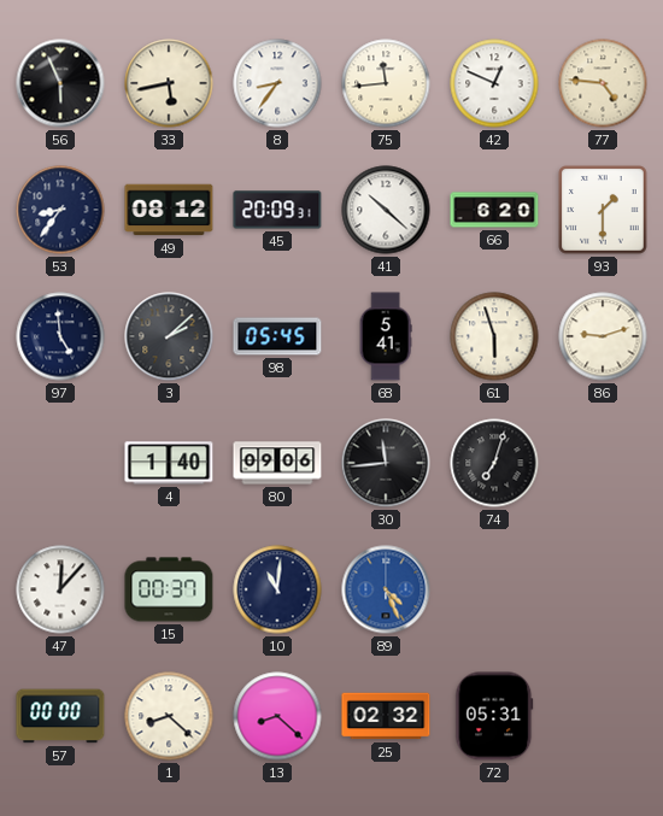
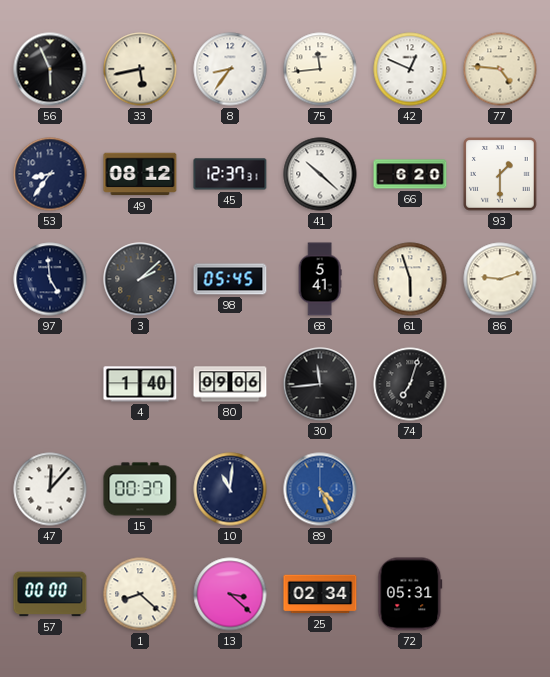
45: 20:09 -> 12:37 (230, 174)
13: 8:22 -> 3:22 (230, 594)
25: 02:32 -> 02:34 (320, 594)
